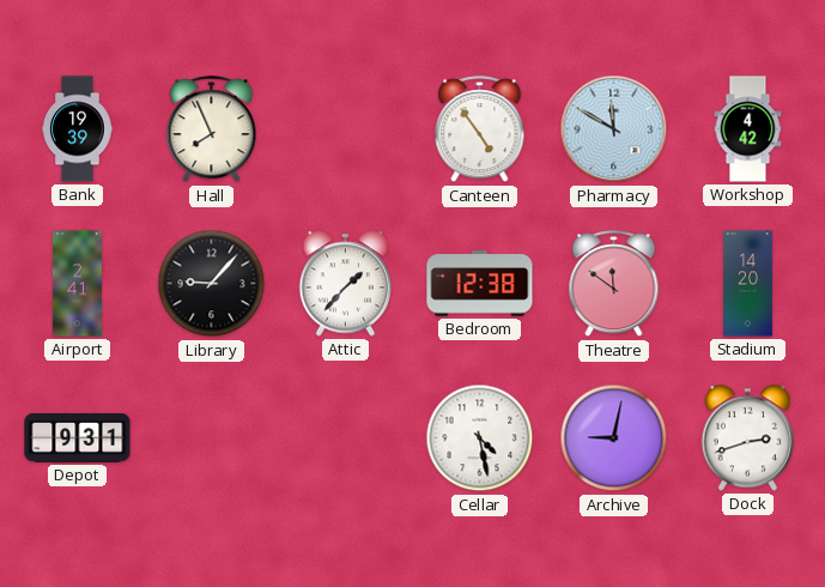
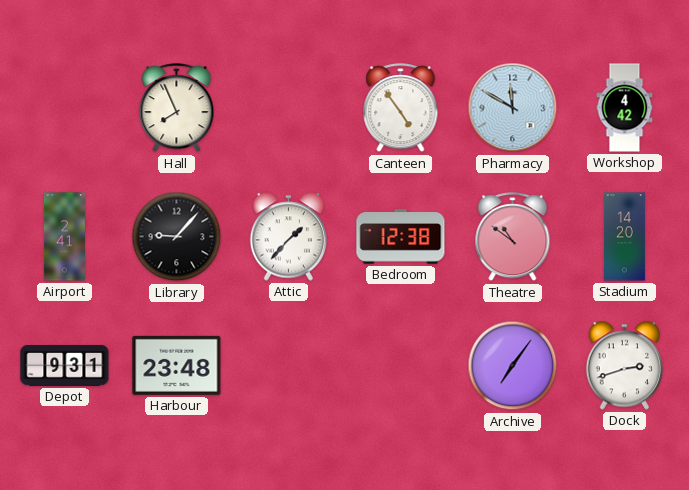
Bank: 19:39 -> none (78, 129)
Theatre: 11:51 -> 10:51 (513, 237)
Harbour: none -> 23:48 (177, 365)
Cellar: 4:28 -> none (480, 438)
Archive: 9:02 -> 7:06 (513, 366)
